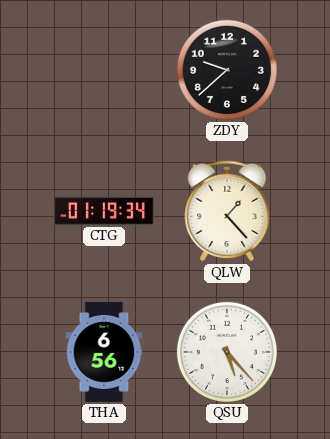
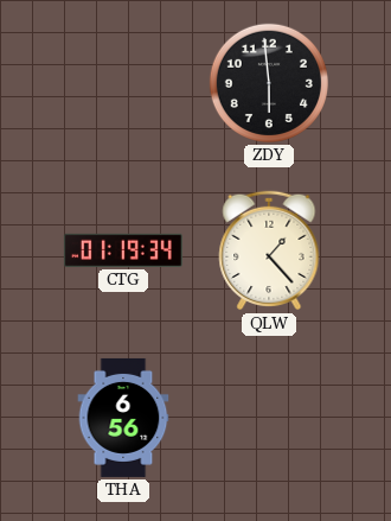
ZDY: 9:38 -> 5:59 (269, 83)
QSU: 5:23 -> none (227, 352)
